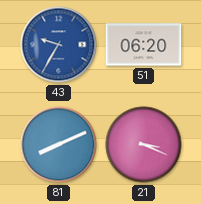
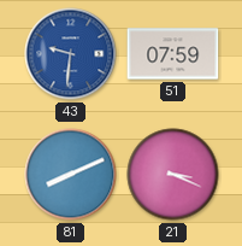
43: 9:35 -> 9:31 (71, 54)
51: 06:20 -> 07:59 (173, 54)
